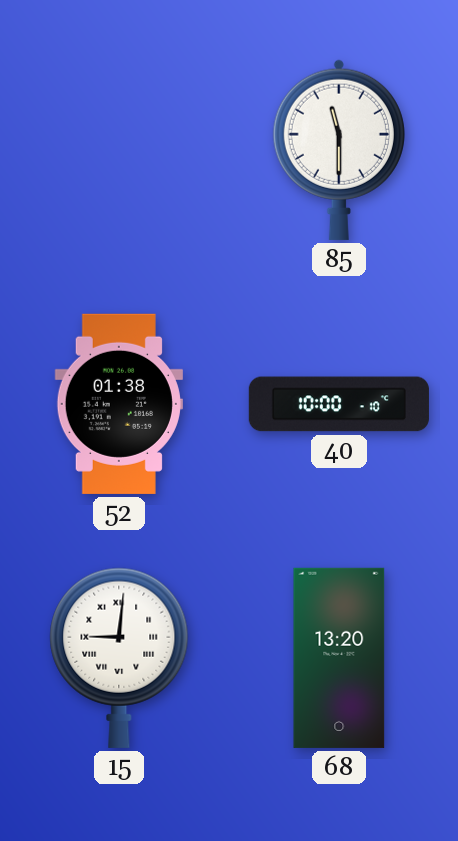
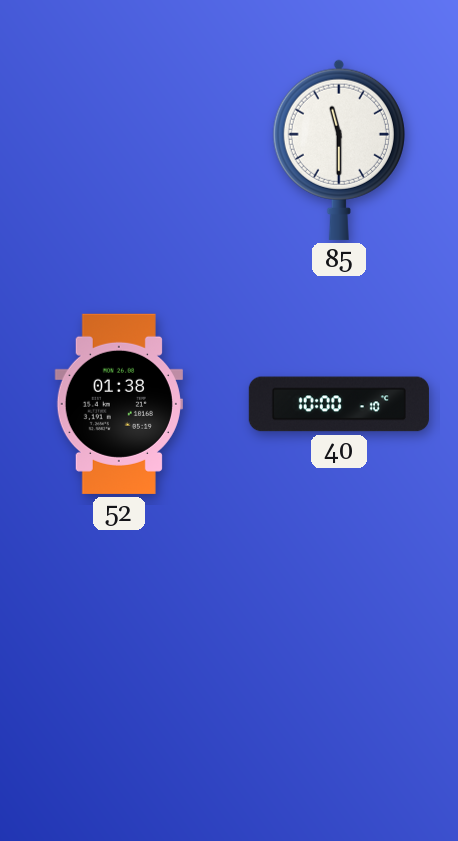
15: 9:01 -> none (119, 658)
68: 13:20 -> none (339, 658)
